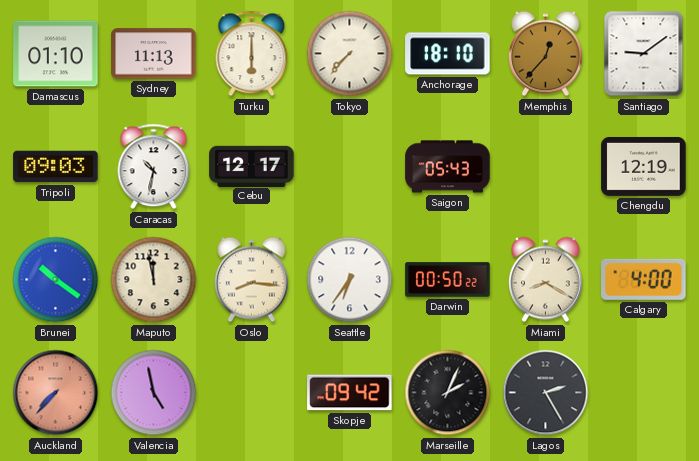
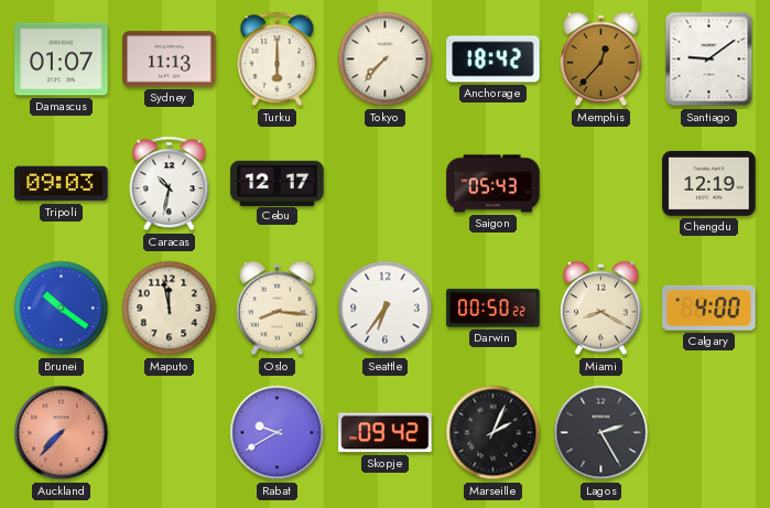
Damascus: 01:10 -> 01:07 (62, 60)
Anchorage: 18:10 -> 18:42 (494, 60)
Valencia: 4:58 -> none (154, 393)
Rabat: none -> 9:40 (278, 433)
